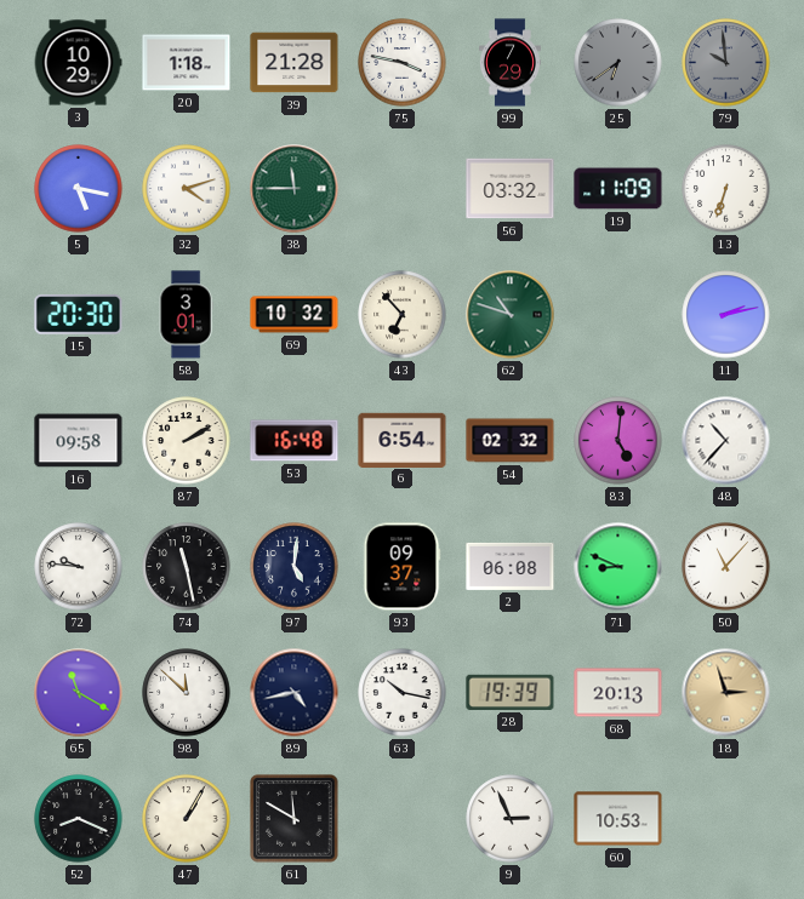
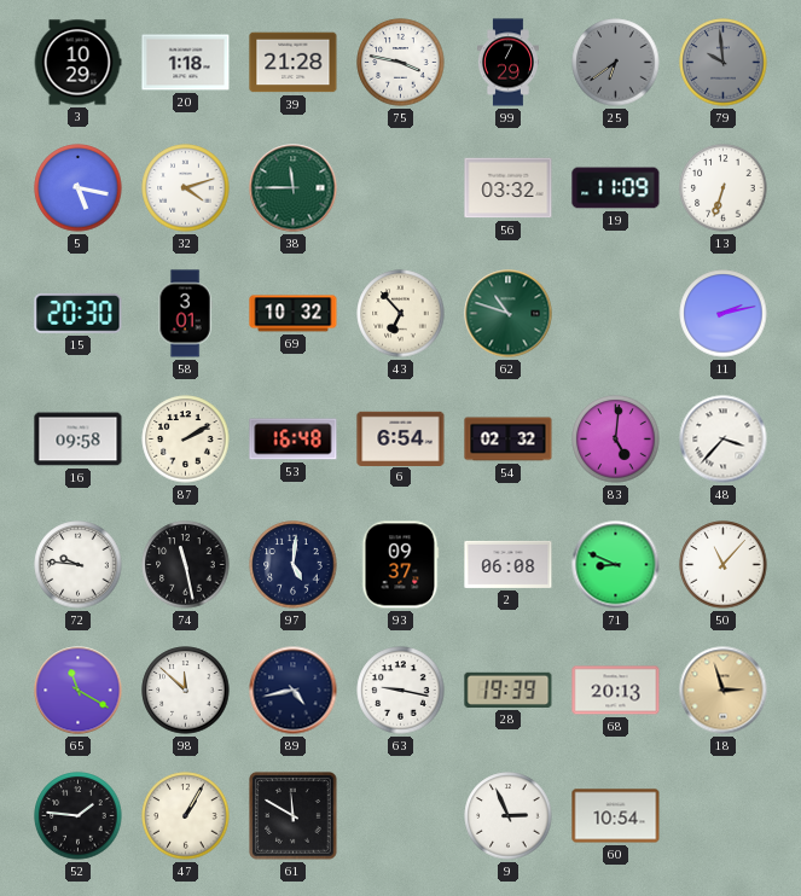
48: 10:37 -> 3:37 (724, 440)
63: 10:17 -> 9:17 (401, 691)
52: 8:19 -> 1:46 (79, 816)
60: 10:53 -> 10:54 (616, 816)
